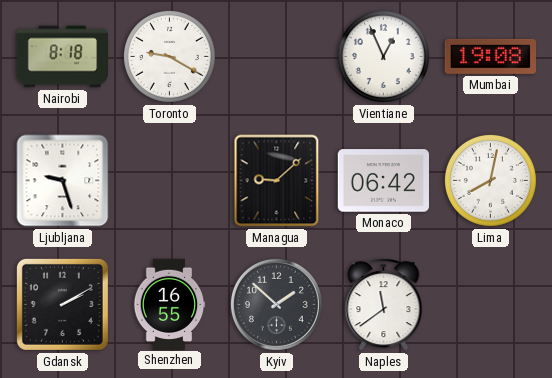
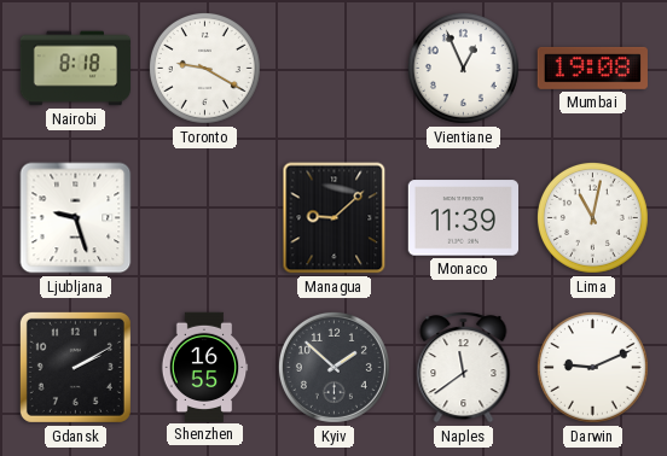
Monaco: 06:42 -> 11:39 (463, 218)
Lima: 8:02 -> 11:02 (592, 217)
Darwin: none -> 9:11 (592, 367)
